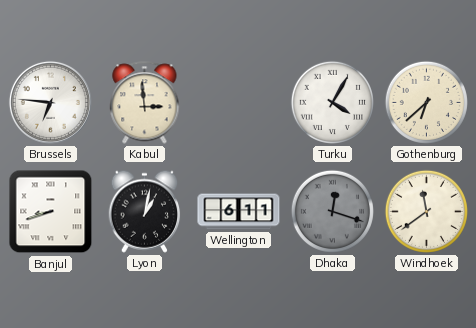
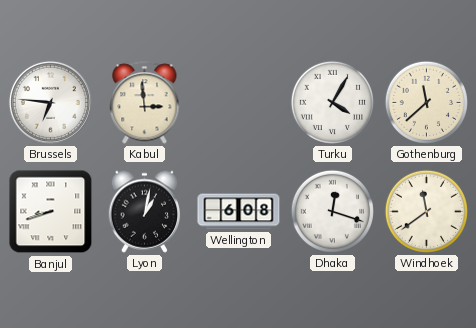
Gothenburg: 6:38 -> 11:38 (426, 102)
Wellington: 6:11 -> 6:08 (239, 212)
Dhaka dial: grey -> white (332, 211)
